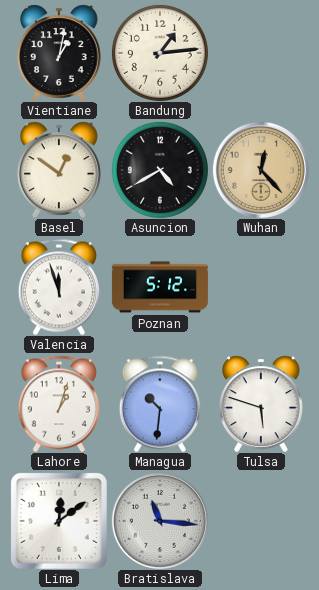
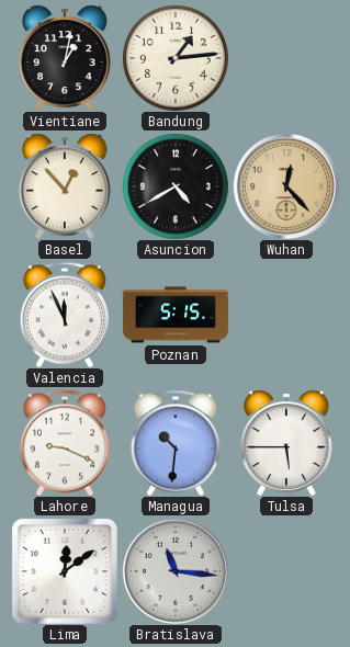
Basel: 12:51 -> 12:53 (66, 186)
Valencia: 11:57 -> 11:56 (65, 315)
Poznan: 5:12 -> 5:15 (176, 315)
Lahore: 1:03 -> 9:19 (65, 443)
Tulsa: 5:48 -> 5:45 (287, 443)
